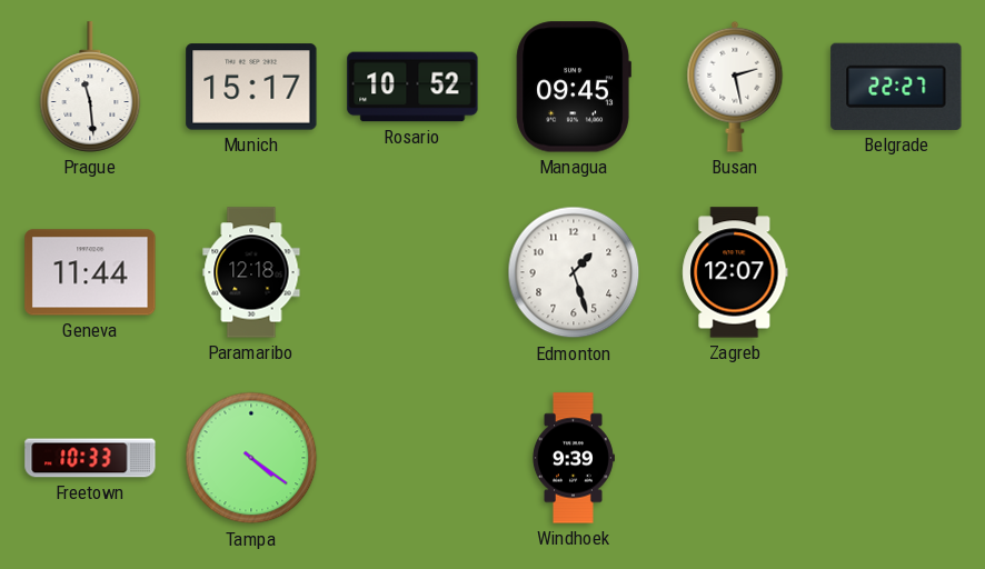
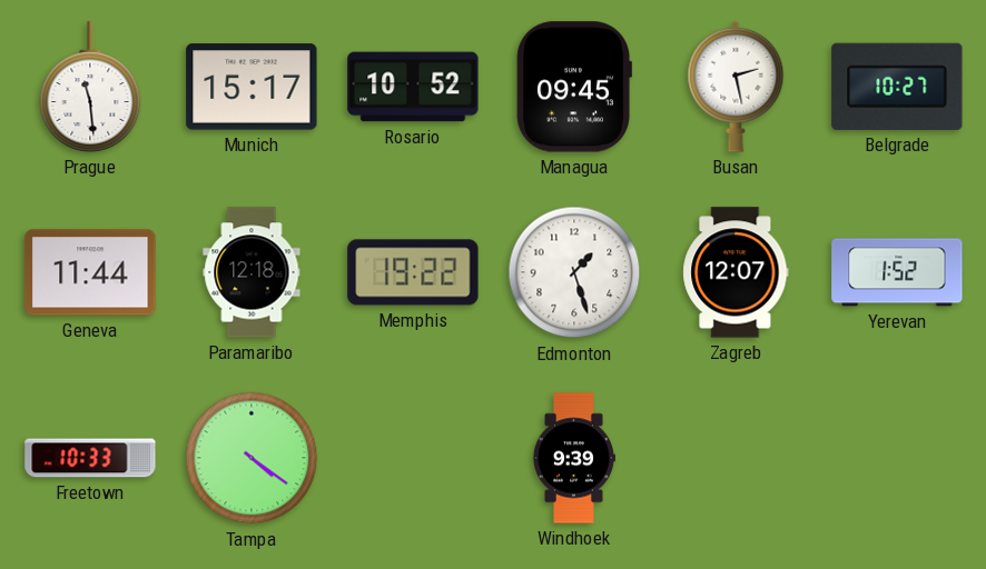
Belgrade: 22:27 -> 10:27 (897, 87)
Memphis: none -> 19:22 (413, 272)
Yerevan: none -> 1:52 (897, 272)
